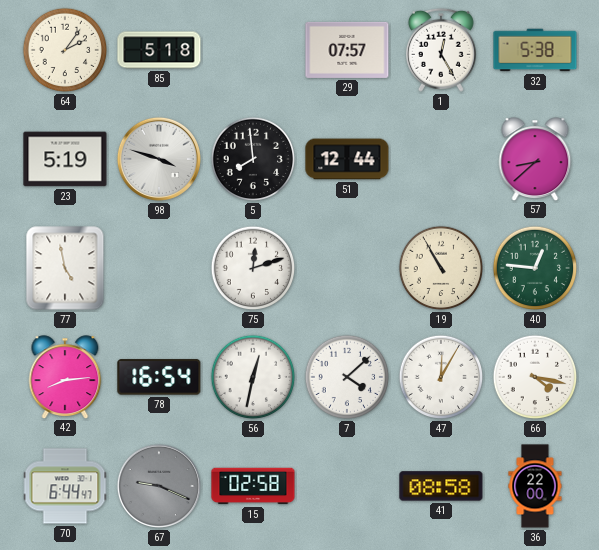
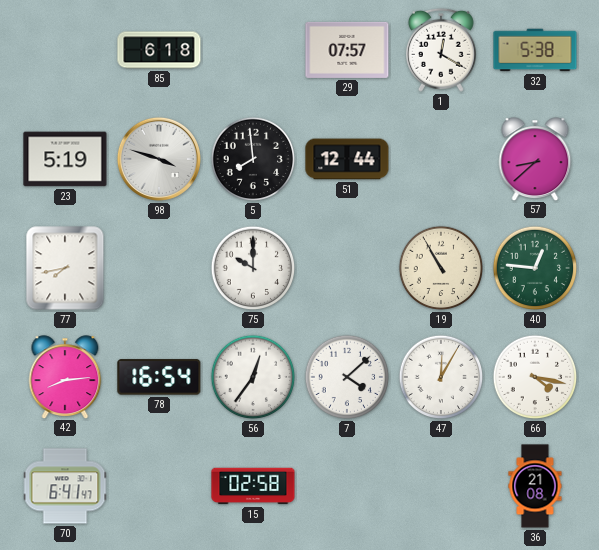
64: 2:06 -> none (65, 50)
85: 5:18 -> 6:18 (159, 50)
1: 12:25 -> 12:20 (441, 50)
77: 4:58 -> 7:43 (65, 268)
75: 12:12 -> 10:00 (253, 268)
56: 12:32 -> 12:36 (253, 377)
70: 6:44 -> 6:41 (65, 486)
67: 9:19 -> none (159, 486)
41: 08:58 -> none (441, 486)
36: 22:00 -> 21:08 (535, 486)
